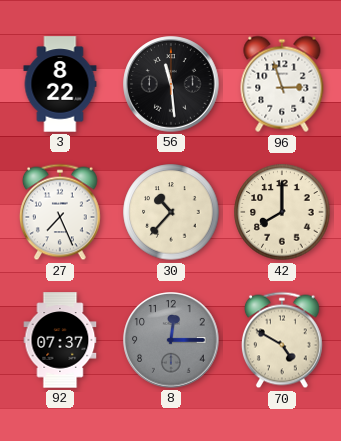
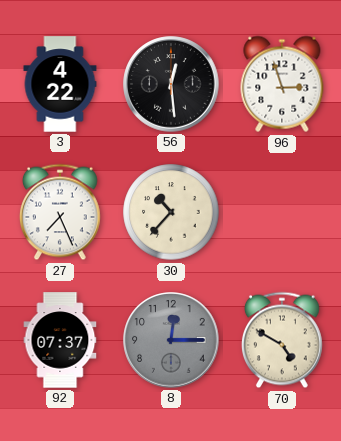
3: 8:22 -> 4:22 (60, 84)
56: 11:29 -> 12:29 (171, 84)
42: 8:00 -> none (282, 212)
